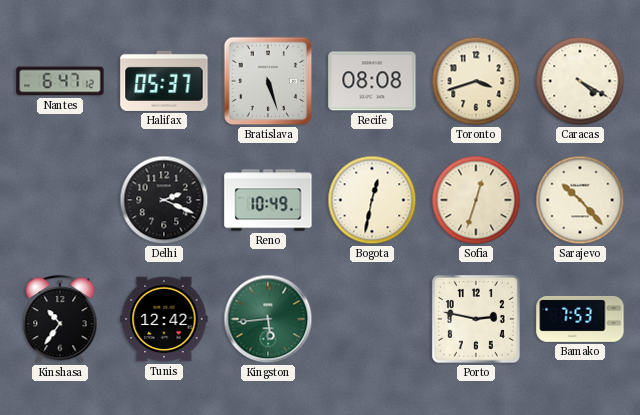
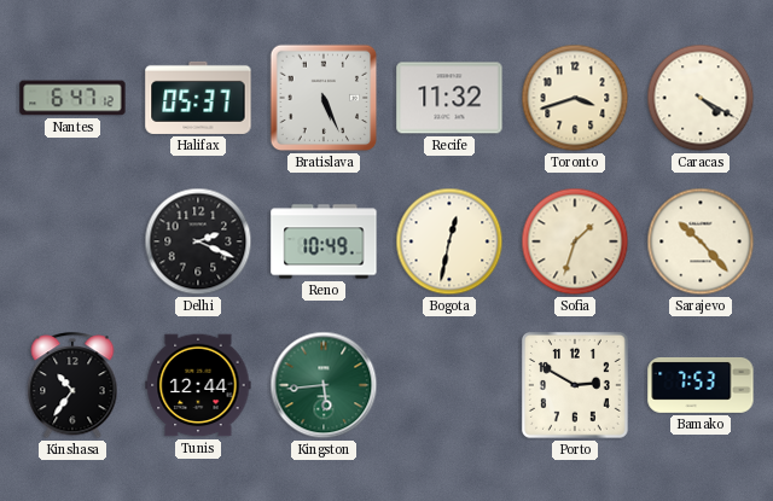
Bratislava: 5:27 -> 5:26 (324, 98)
Recife: 08:08 -> 11:32 (449, 98)
Sofia: 12:33 -> 1:33 (575, 241)
Tunis: 12:42 -> 12:44 (198, 385)
Porto: 2:47 -> 2:50 (575, 385)
